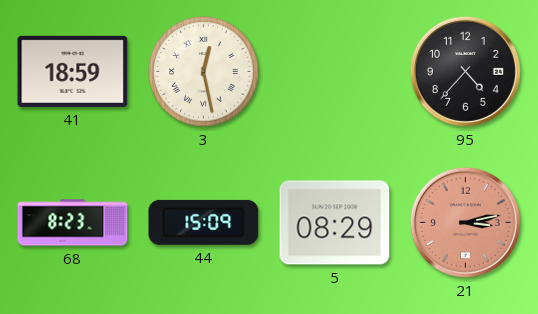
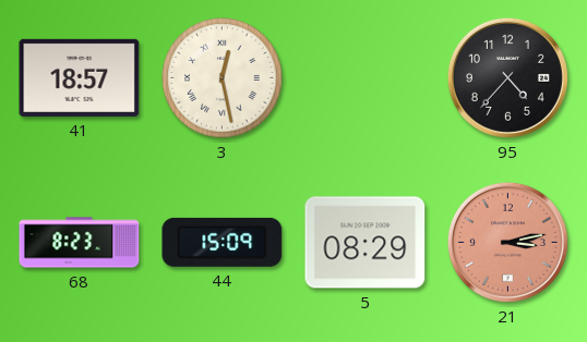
41: 18:59 -> 18:57 (80, 77)
